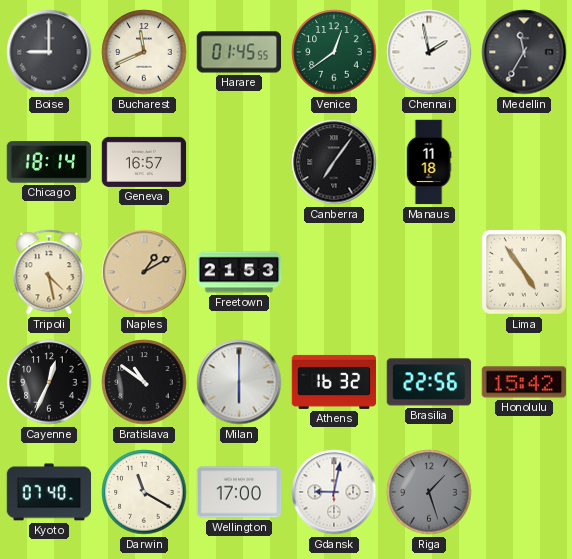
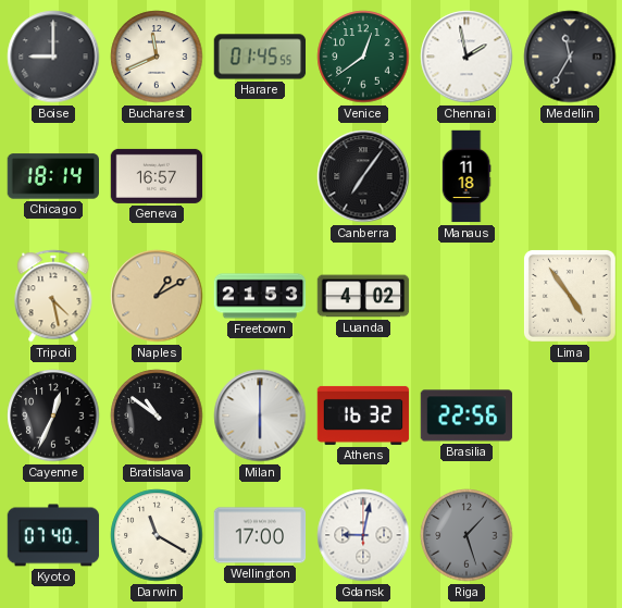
Luanda: none -> 4:02 (363, 296)
Honolulu: 15:42 -> none (524, 382)
